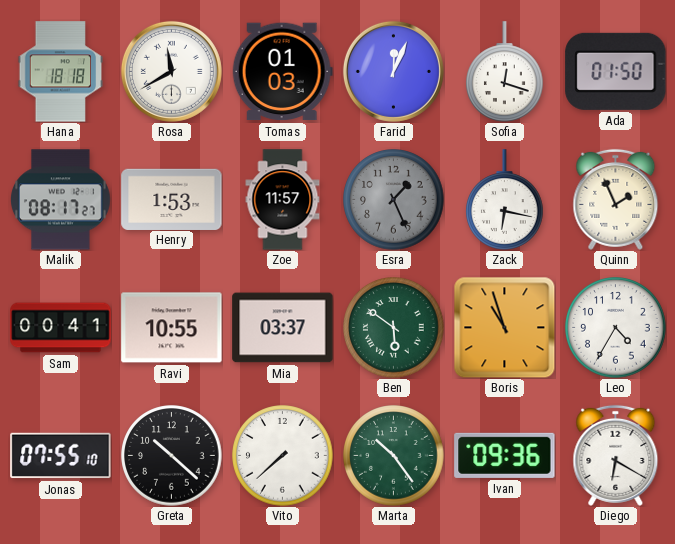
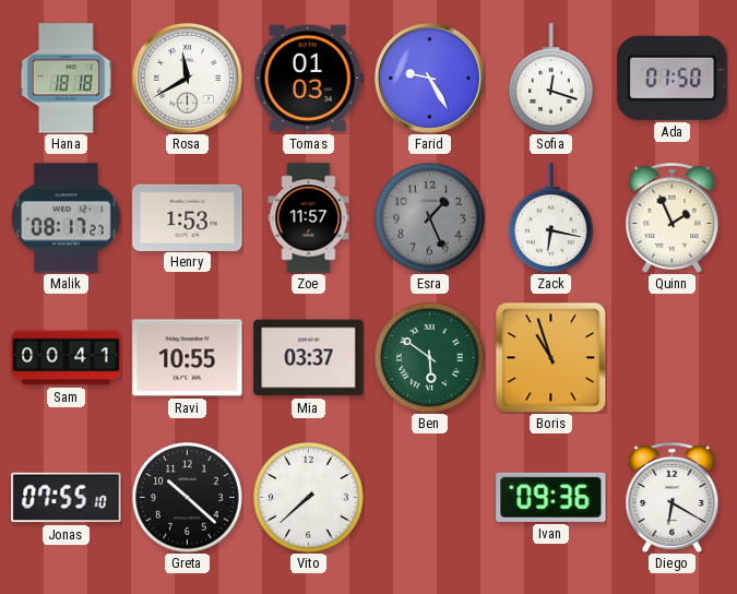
Farid: 12:04 -> 9:25 (429, 78)
Leo: 4:35 -> none (616, 328)
Marta: 10:24 -> none (394, 456)
